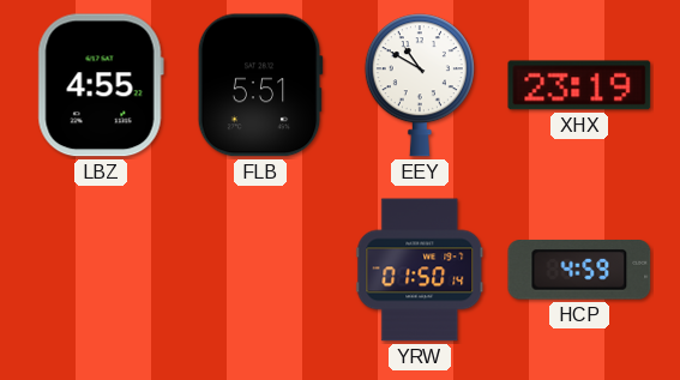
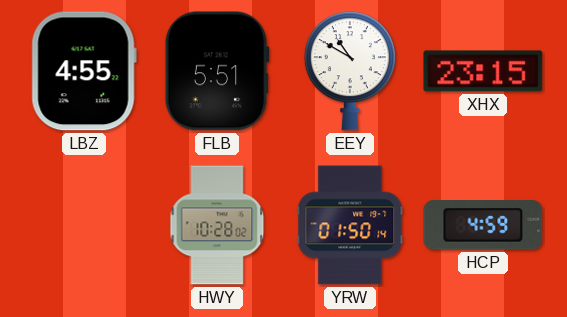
XHX: 23:19 -> 23:15 (483, 71)
HWY: none -> 10:28 (217, 225)
